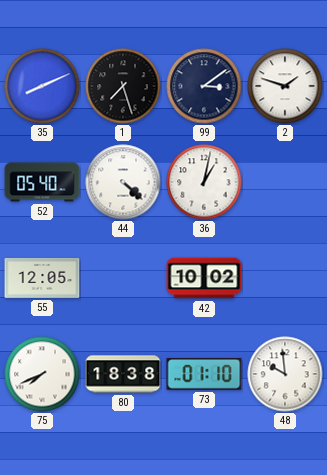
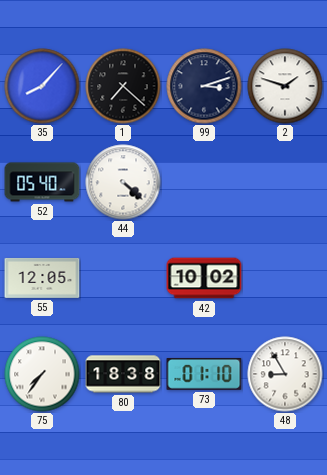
35: 8:11 -> 8:07 (42, 86)
1: 7:27 -> 7:22 (123, 86)
99: 3:09 -> 3:12 (204, 86)
36: 1:02 -> none (204, 182)
75: 7:41 -> 7:36 (42, 374)
48: 9:59 -> 8:55 (285, 374)
